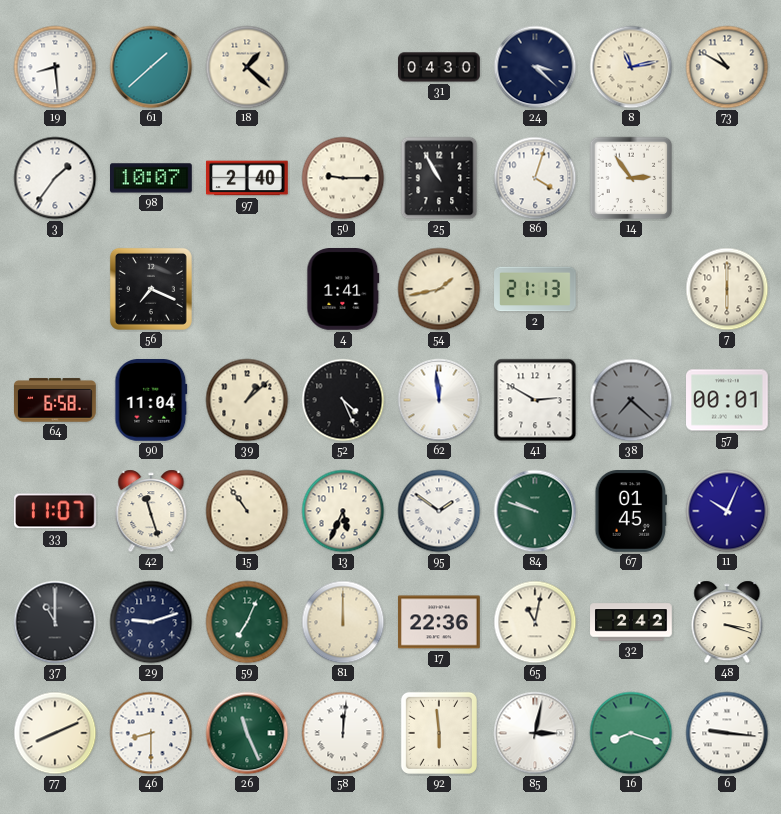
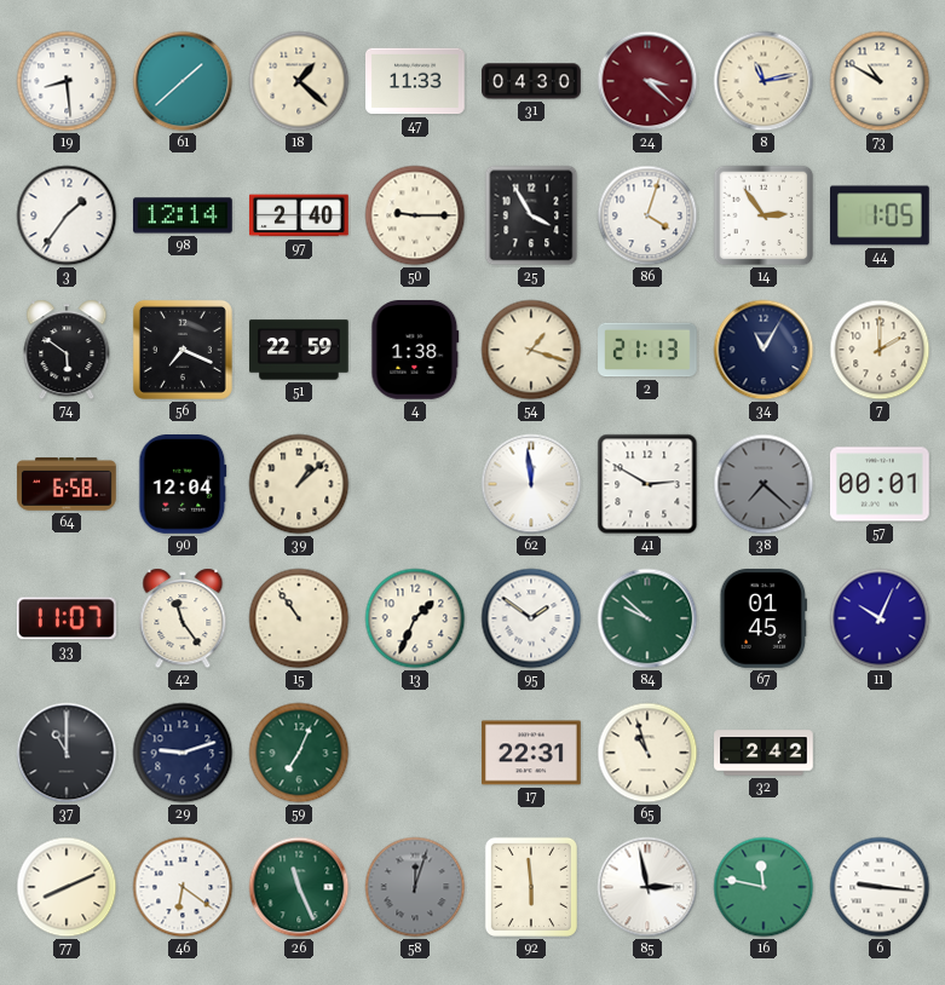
47: none -> 11:33 (416, 81)
24 dial: navy -> burgundy (647, 81)
98: 10:07 -> 12:14 (184, 215)
25: 10:55 -> 3:55 (531, 215)
44: none -> 1:05 (880, 215)
74: none -> 5:51 (67, 350)
51: none -> 22:59 (299, 350)
4: 1:41 -> 1:38 (415, 351)
54: 1:43 -> 1:18 (531, 350)
34: none -> 11:05 (764, 350)
7: 6:00 -> 2:00 (880, 350)
90: 11:04 -> 12:04 (183, 485)
52: 4:26 -> none (343, 400)
42: 11:27 -> 11:24 (183, 618)
13: 5:34 -> 1:34 (415, 618)
84: 9:48 -> 9:52 (647, 618)
81: 12:00 -> none (343, 622)
17: 22:36 -> 22:31 (531, 753)
65: 11:02 -> 10:57 (647, 753)
48: 3:18 -> none (727, 622)
46: 8:30 -> 6:21 (183, 887)
58: 12:01 -> 12:03 (415, 887)
58 dial: white -> grey (415, 887)
85: 3:02 -> 2:58 (647, 887)
16: 8:18 -> 11:47 (764, 887)
